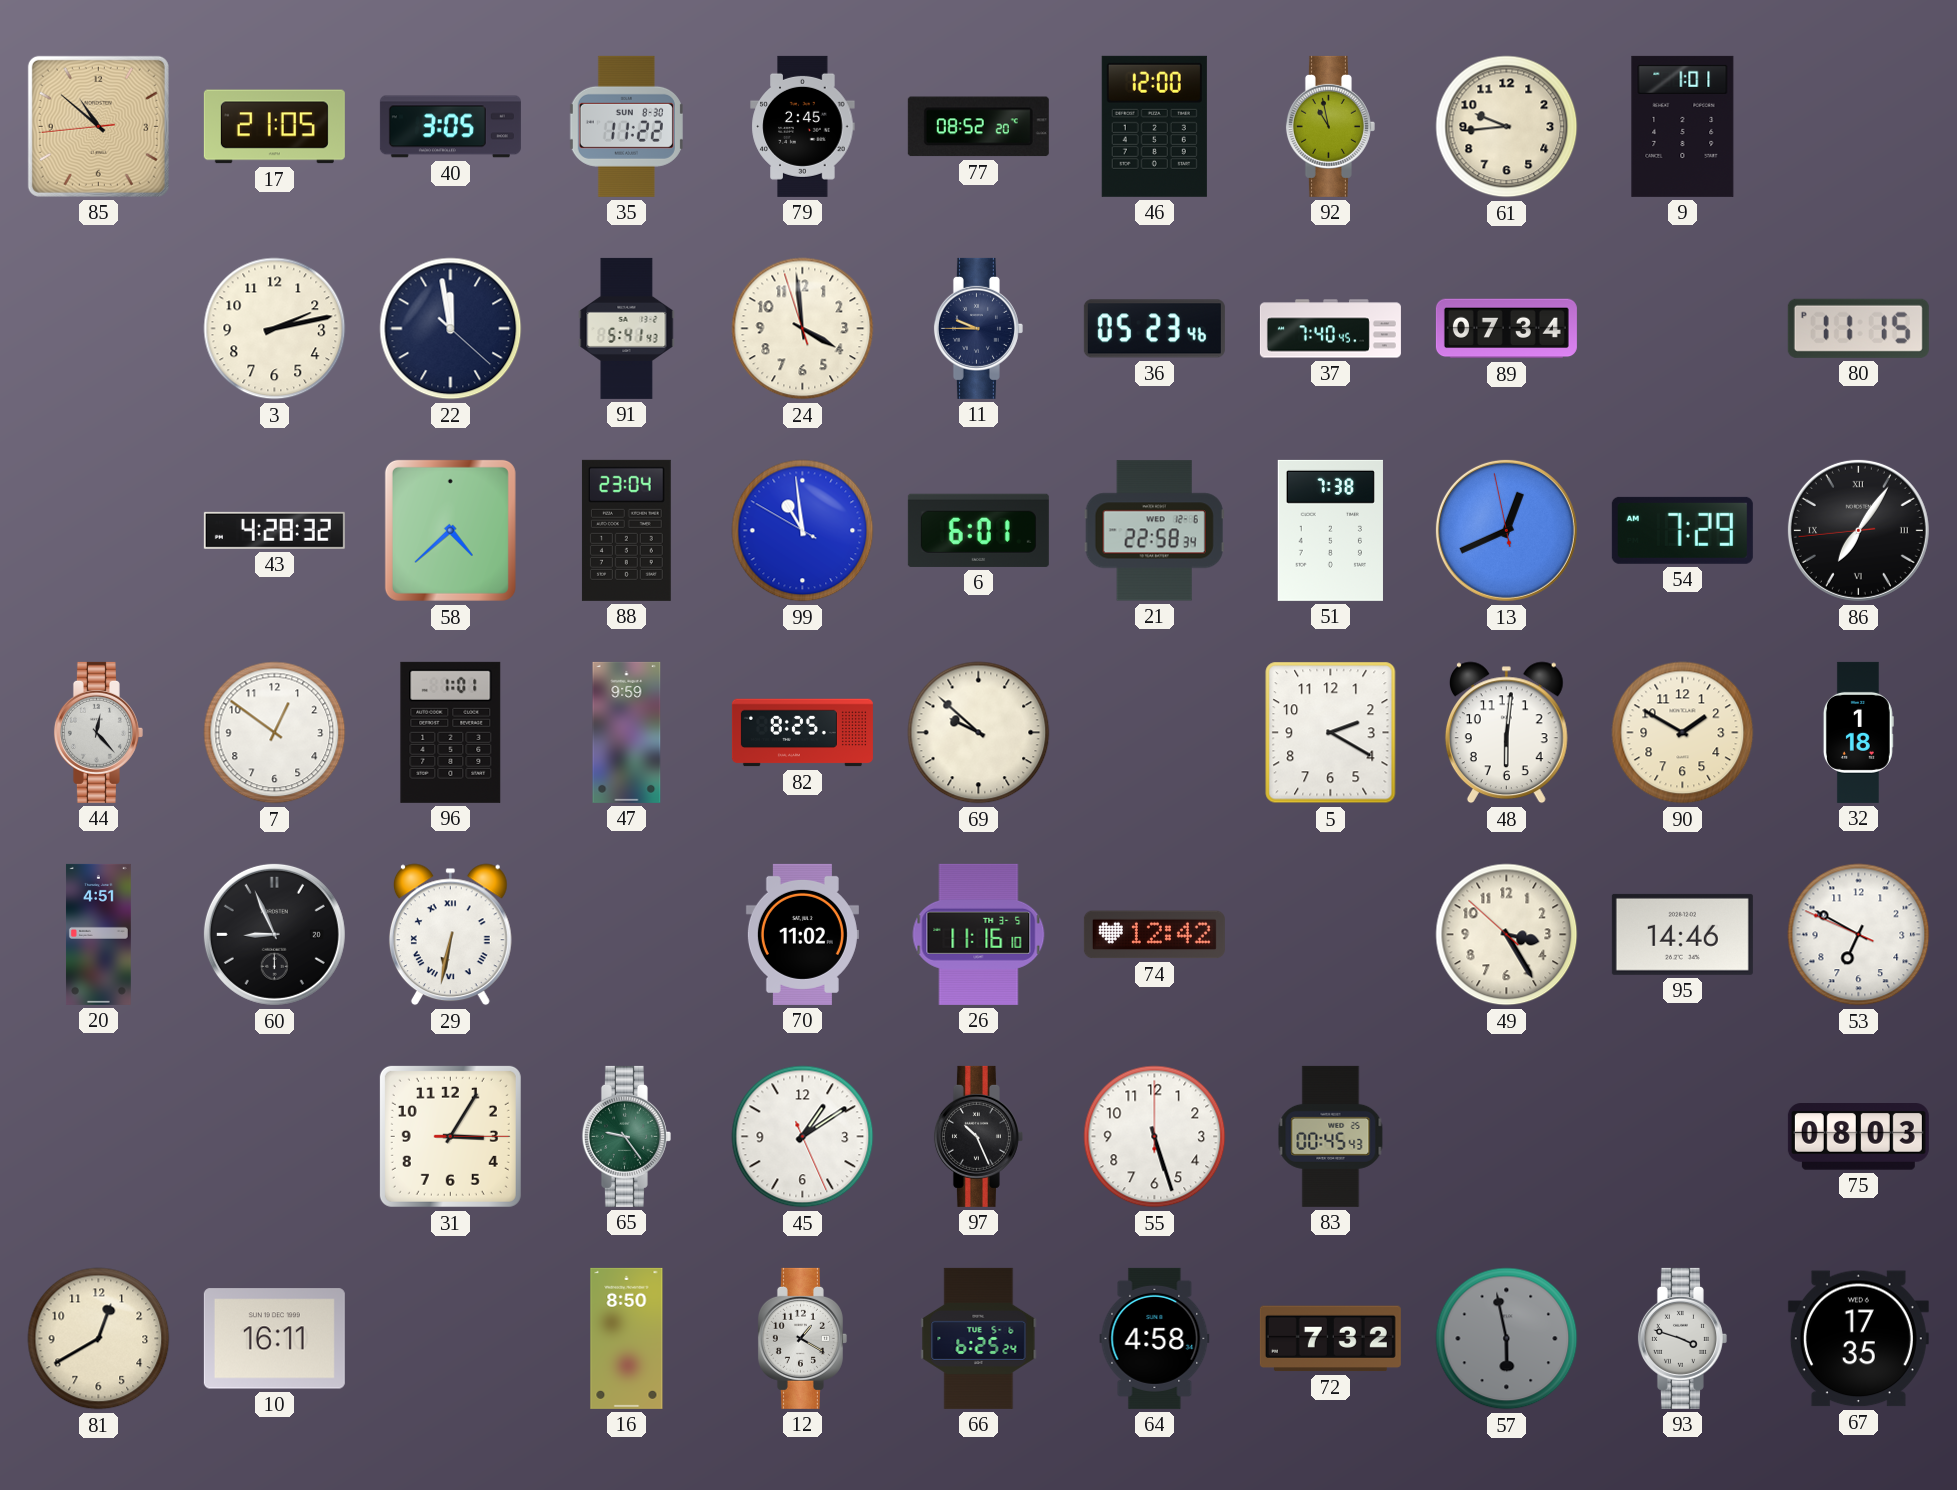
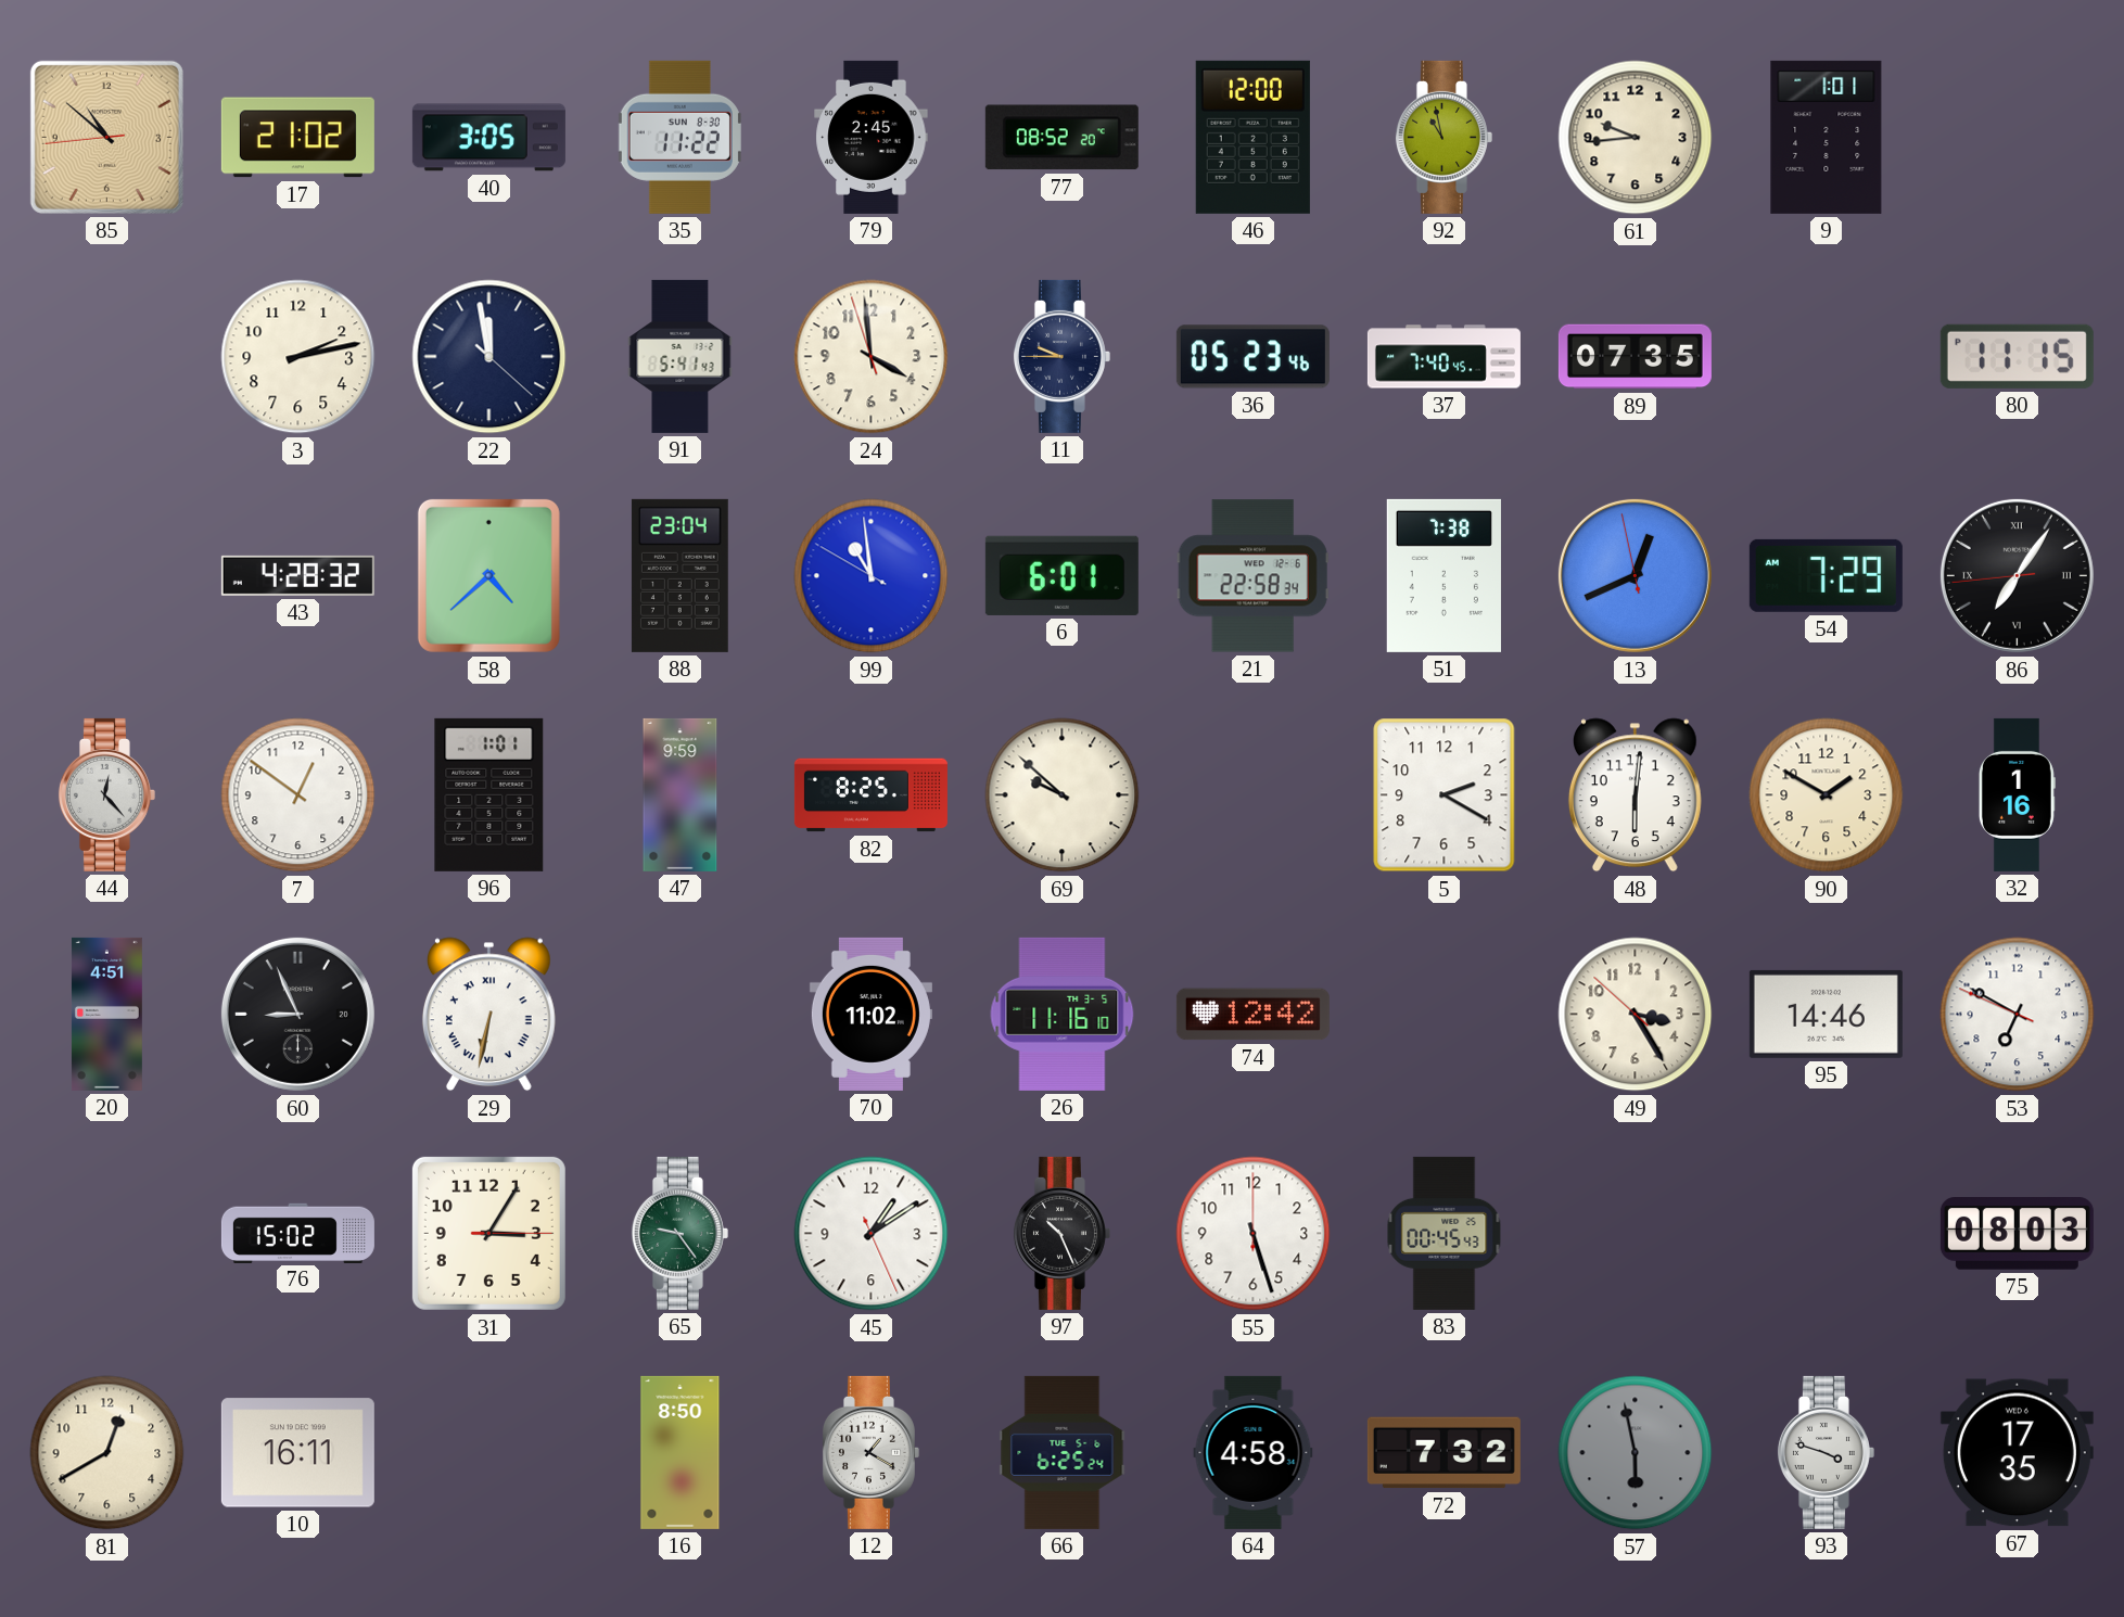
17: 21:05 -> 21:02 (297, 138)
89: 07:34 -> 07:35 (1635, 357)
32: 1:18 -> 1:16 (2017, 794)
76: none -> 15:02 (297, 1233)
